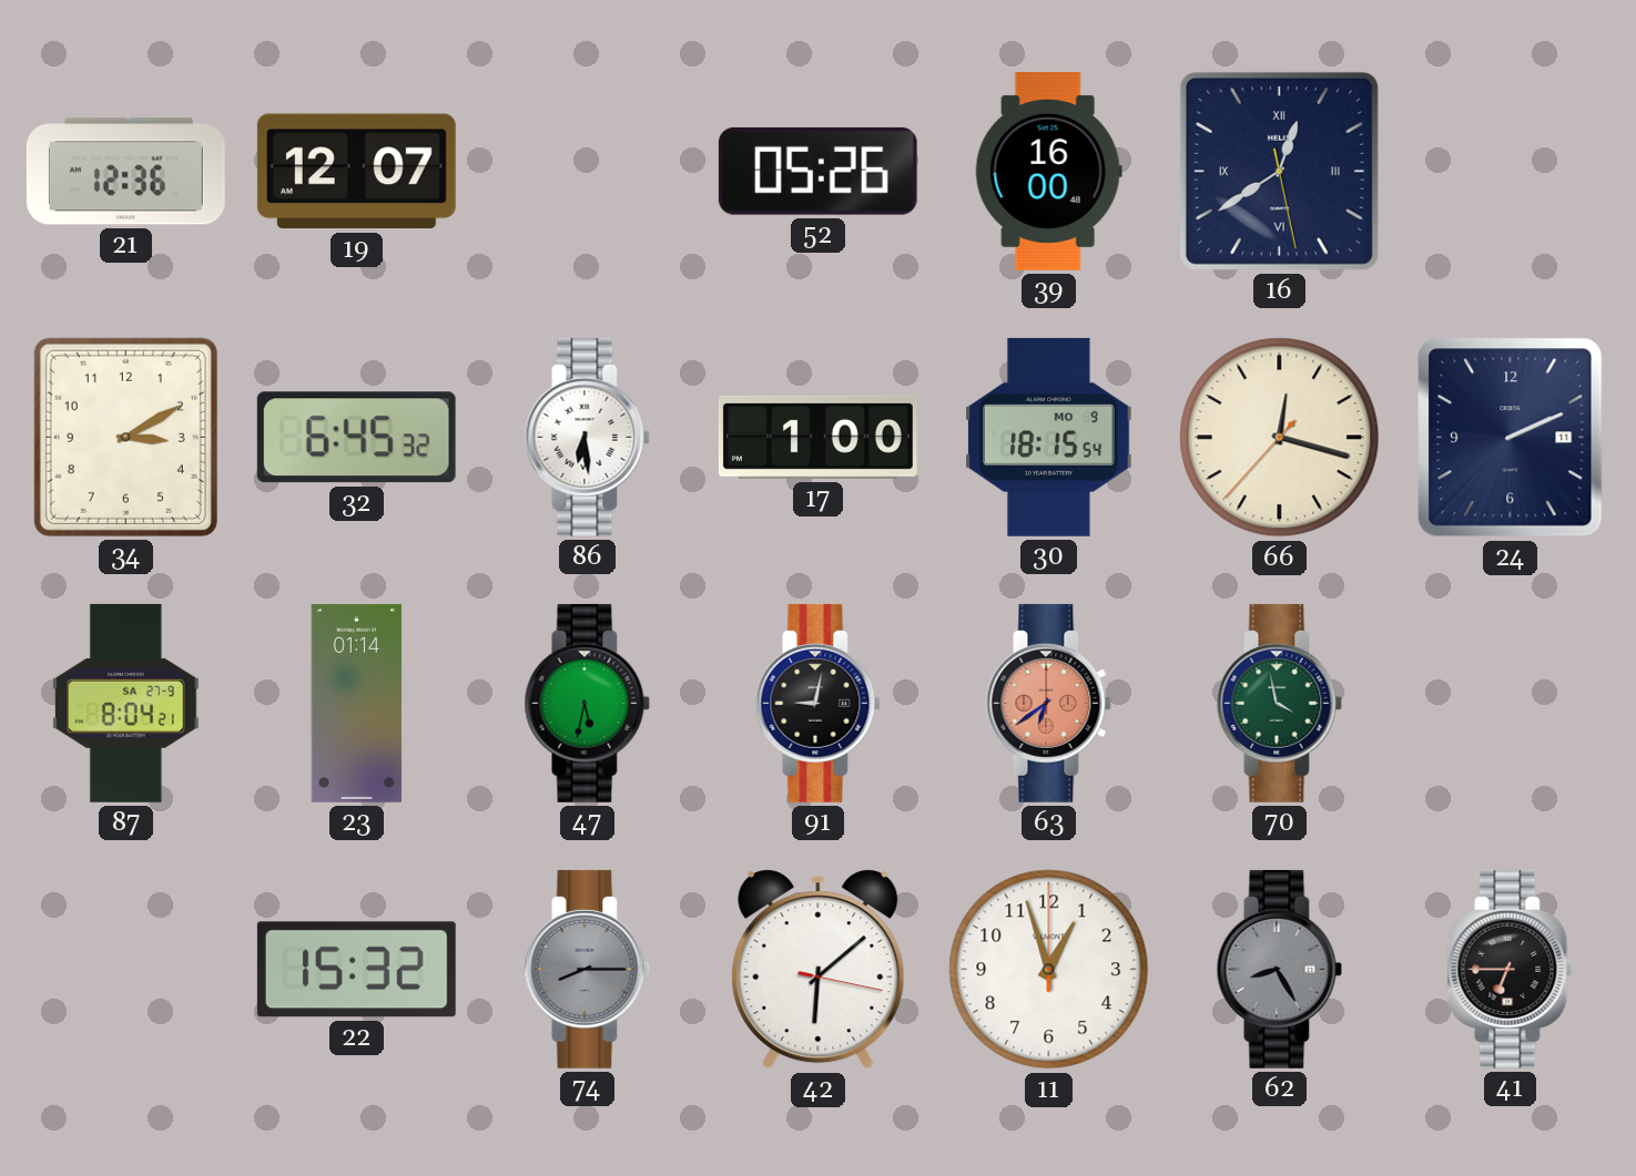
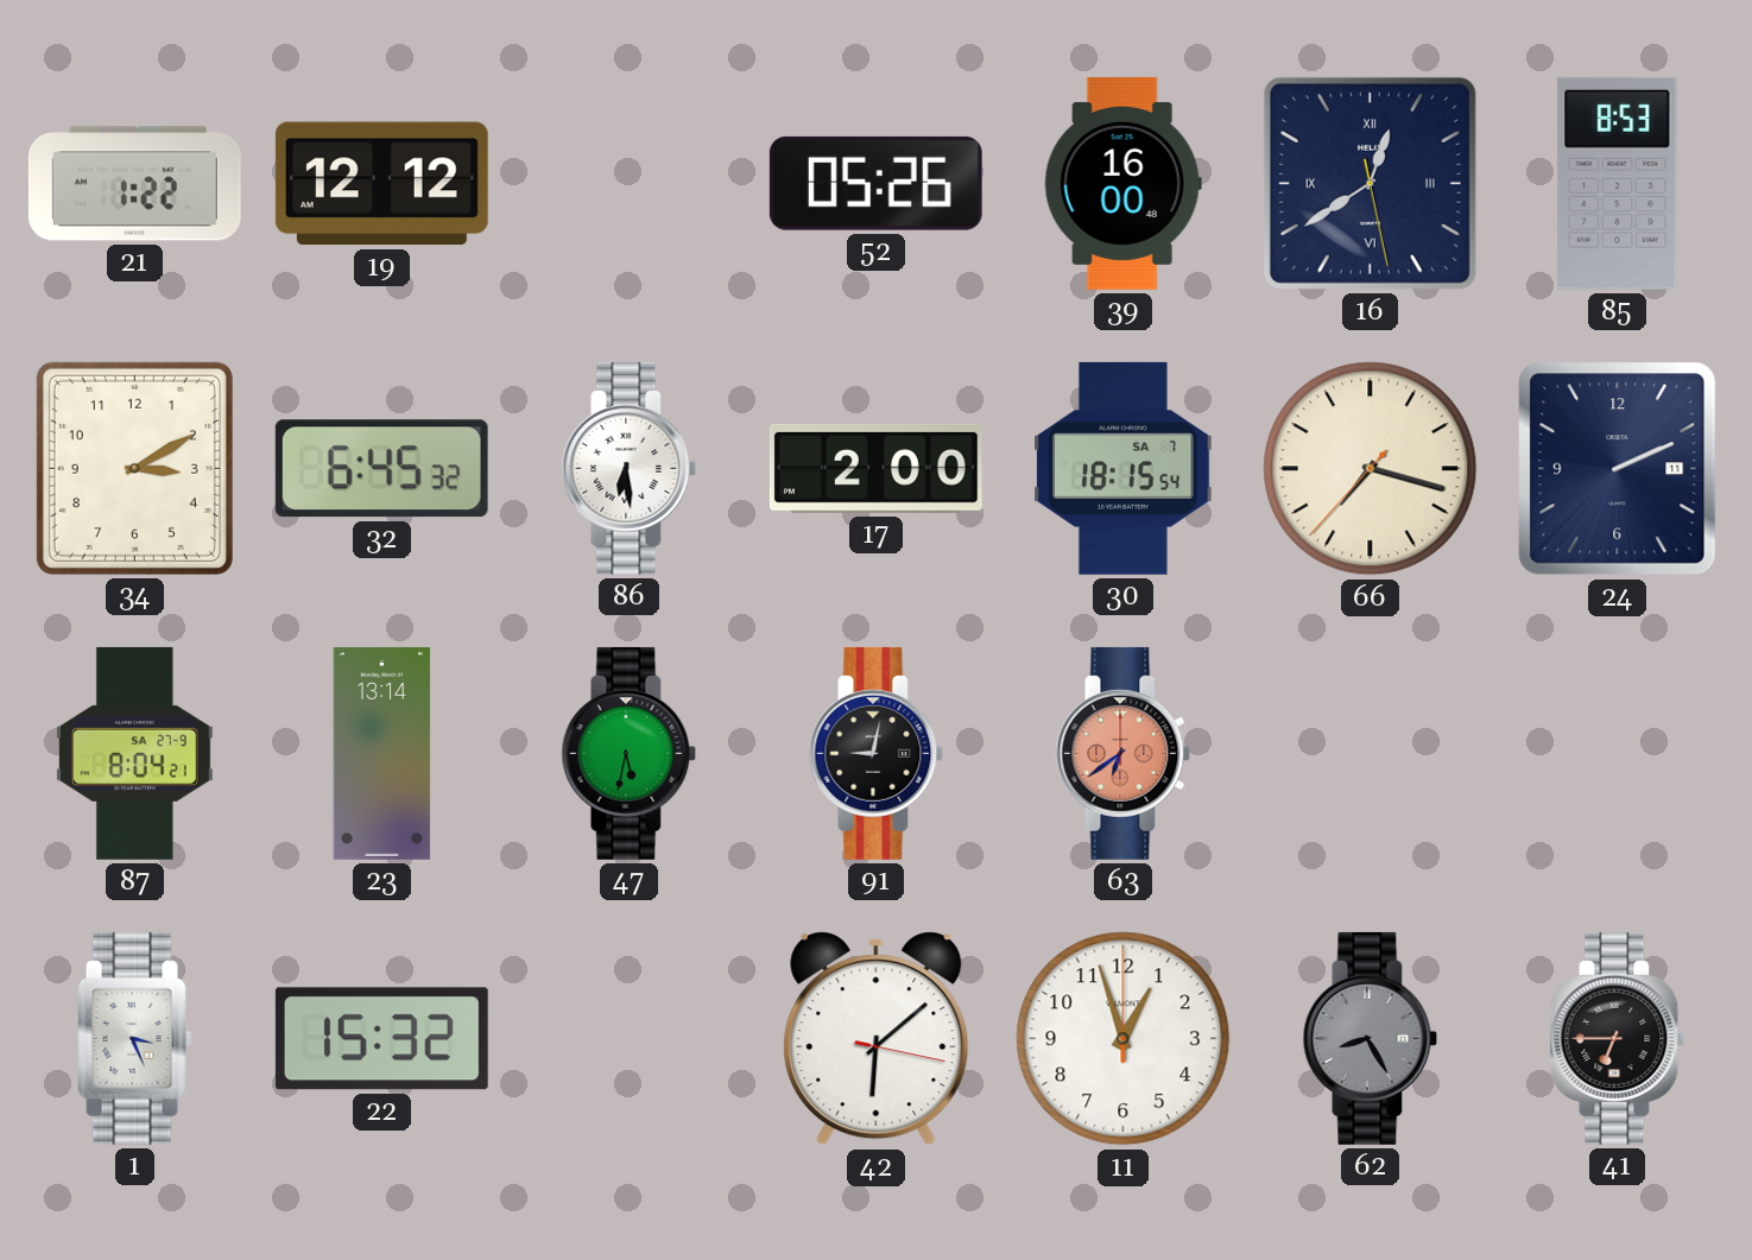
21: 12:36 -> 1:22 (134, 184)
19: 12:07 -> 12:12 (381, 184)
85: none -> 8:53 (1618, 183)
17: 1:00 -> 2:00 (875, 468)
30 date: MO 9 -> SA 7 (1124, 468)
66: 12:17 -> 7:17 (1371, 469)
23: 01:14 -> 13:14 (382, 753)
70: 3:58 -> none (1280, 703)
1: none -> 3:26 (135, 1038)
74: 8:15 -> none (588, 969)
